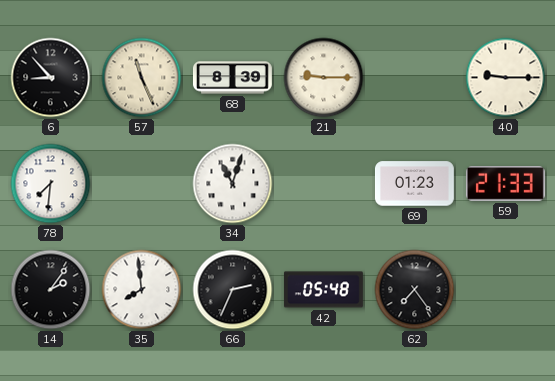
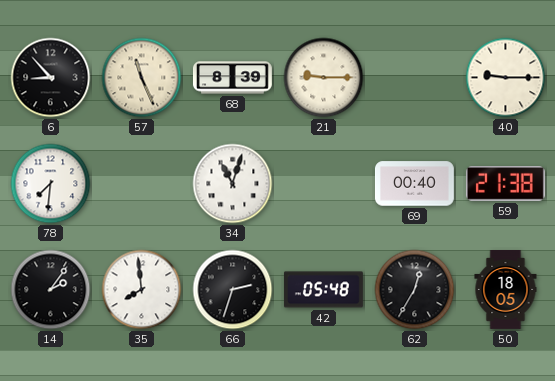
69: 01:23 -> 00:40 (414, 184)
59: 21:33 -> 21:38 (505, 184)
66: 2:34 -> 2:33 (233, 290)
62: 7:24 -> 12:35 (415, 290)
50: none -> 18:05 (506, 290)
